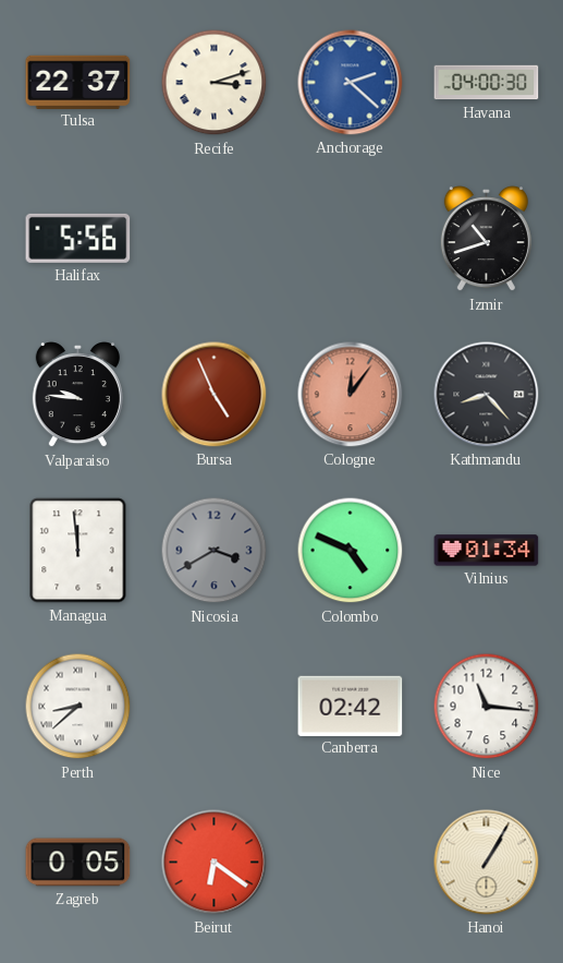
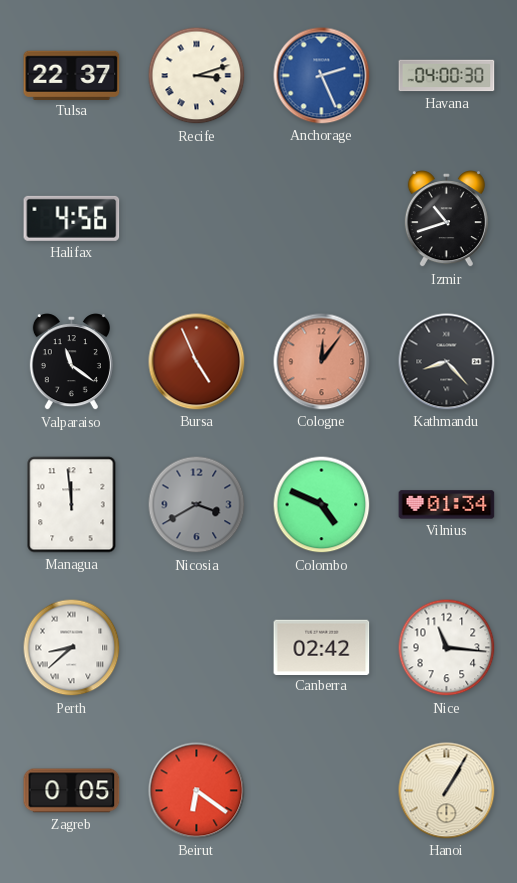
Anchorage: 2:22 -> 2:26 (322, 76)
Halifax: 5:56 -> 4:56 (72, 218)
Valparaiso: 9:46 -> 11:21 (71, 362)
